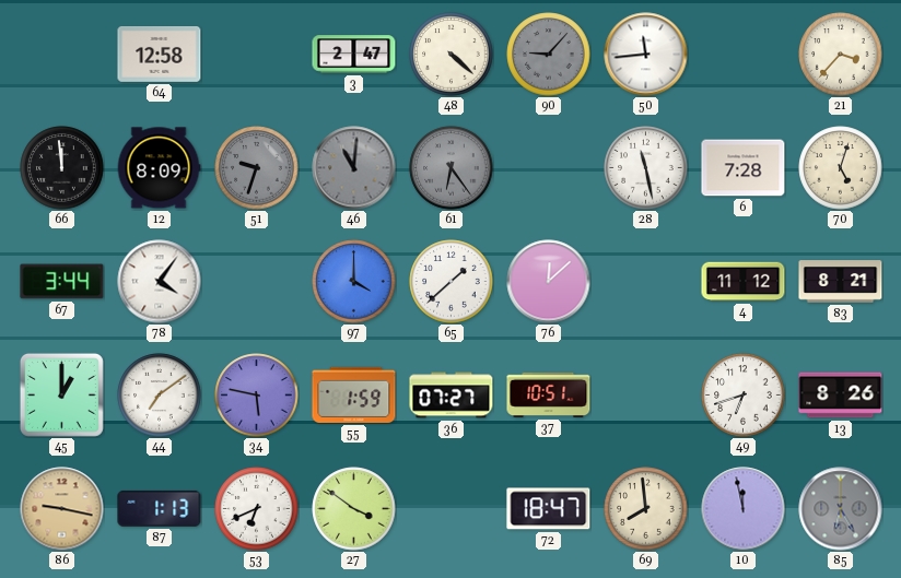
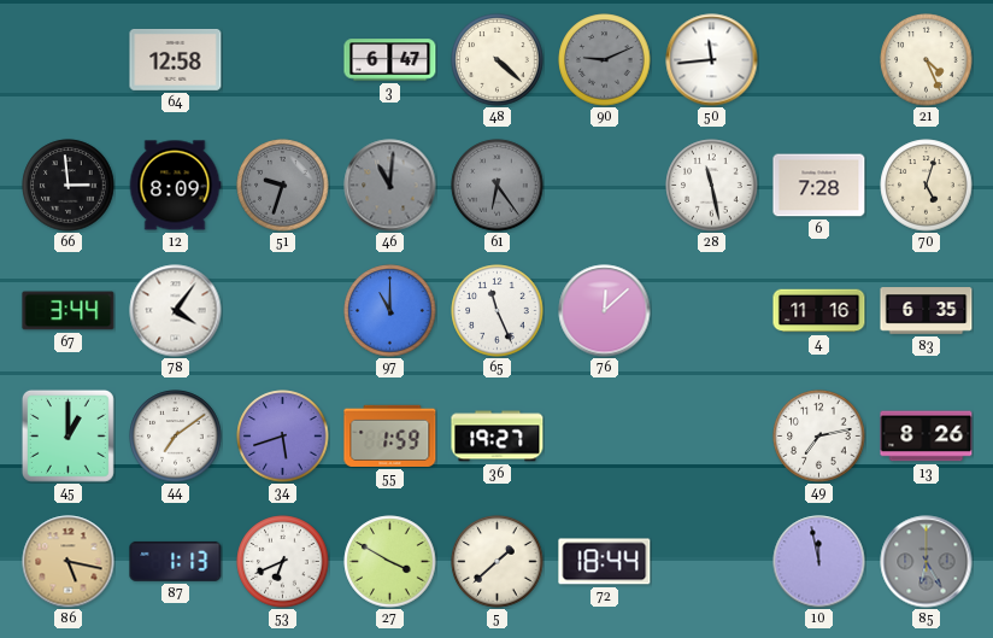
3: 2:47 -> 6:47 (390, 60)
90: 9:07 -> 9:11 (605, 60)
21: 3:37 -> 4:26 (927, 60)
66: 11:59 -> 2:59 (69, 186)
97: 4:00 -> 11:00 (390, 311)
65: 1:38 -> 11:26 (498, 311)
4: 11:12 -> 11:16 (819, 311)
83: 8:21 -> 6:35 (927, 311)
34: 5:47 -> 5:42 (283, 437)
36: 07:27 -> 19:27 (498, 437)
37: 10:51 -> none (549, 394)
49: 6:42 -> 7:13 (819, 437)
86: 9:17 -> 5:17 (69, 562)
27: 3:51 -> 3:50 (390, 562)
5: none -> 1:38 (498, 562)
72: 18:47 -> 18:44 (605, 562)
69: 7:59 -> none (646, 509)
